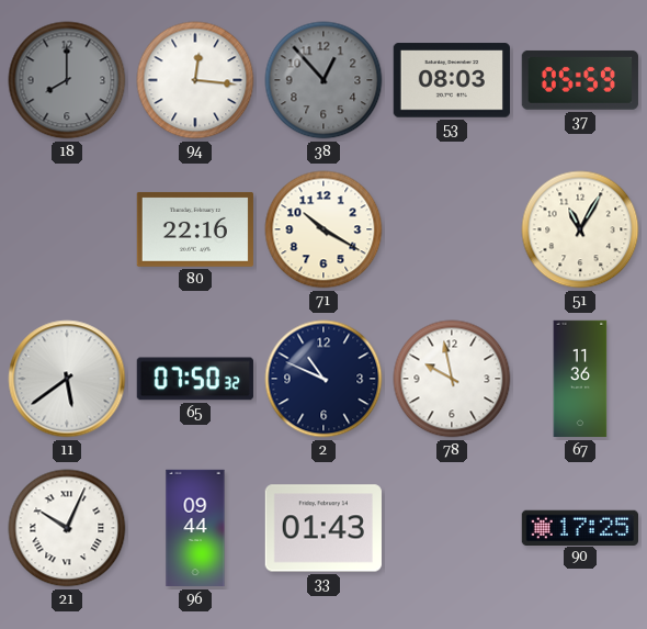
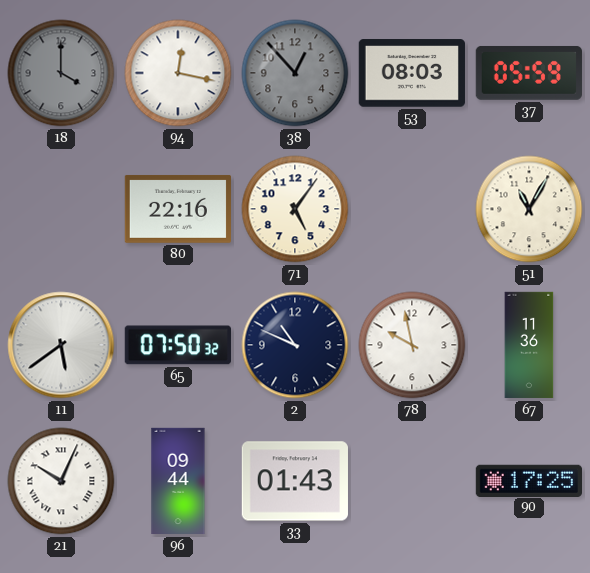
18: 8:00 -> 4:00 (61, 73)
94: 12:16 -> 12:17 (178, 73)
71: 10:20 -> 5:06 (295, 209)
